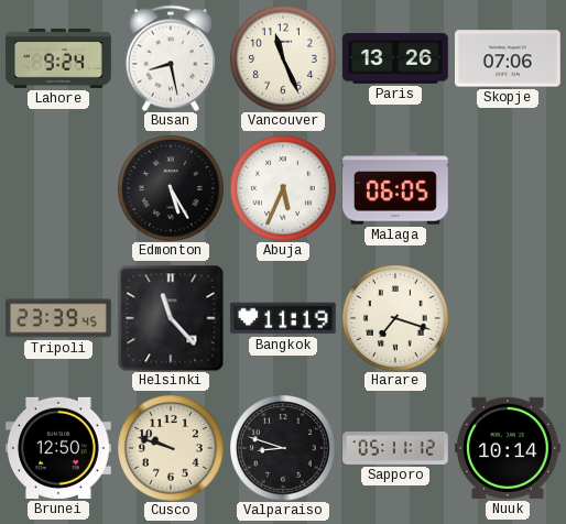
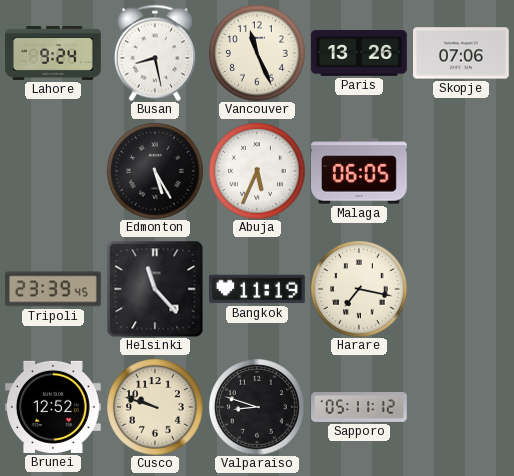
Harare: 7:18 -> 7:17 (359, 289)
Brunei: 12:50 -> 12:52 (54, 407)
Nuuk: 10:14 -> none (509, 448)
